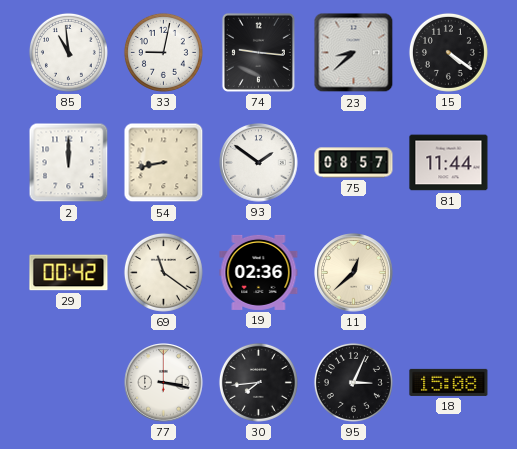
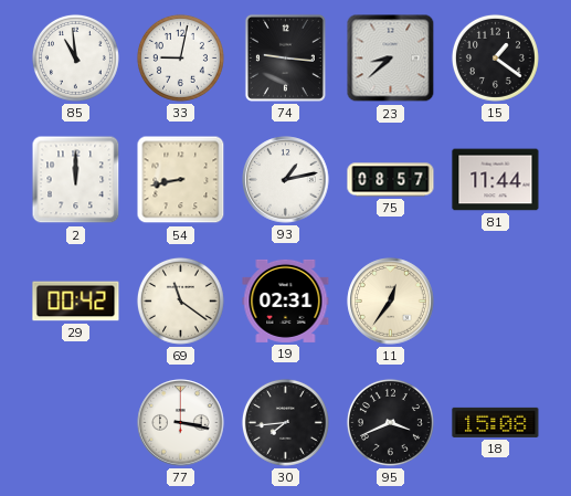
15: 4:21 -> 1:21 (495, 57)
93: 1:51 -> 1:13 (286, 180)
19: 02:36 -> 02:31 (286, 300)
11: 12:38 -> 12:36 (391, 302)
95: 3:04 -> 3:41 (390, 422)
